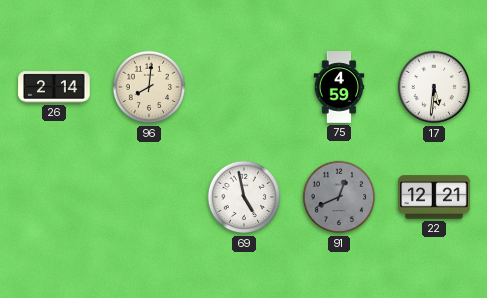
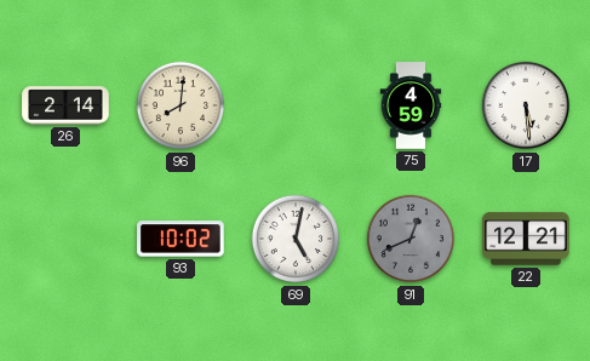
17: 5:31 -> 5:29 (526, 105)
93: none -> 10:02 (181, 239)
69: 4:58 -> 5:02 (296, 239)
